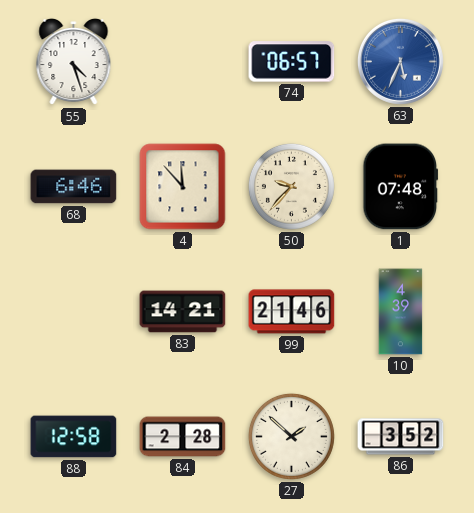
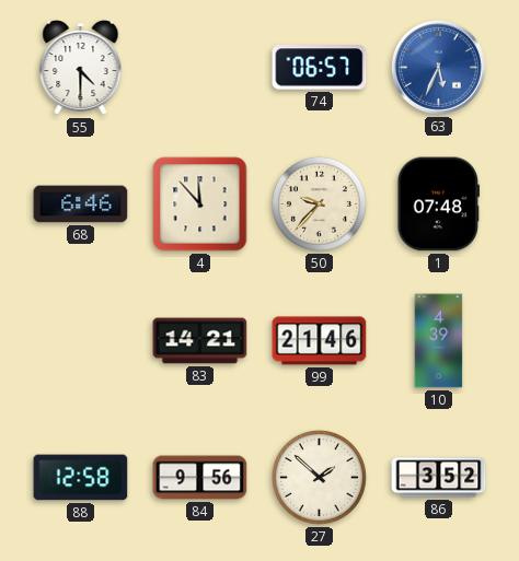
55: 4:27 -> 4:30 (81, 68)
84: 2:28 -> 9:56 (200, 478)
